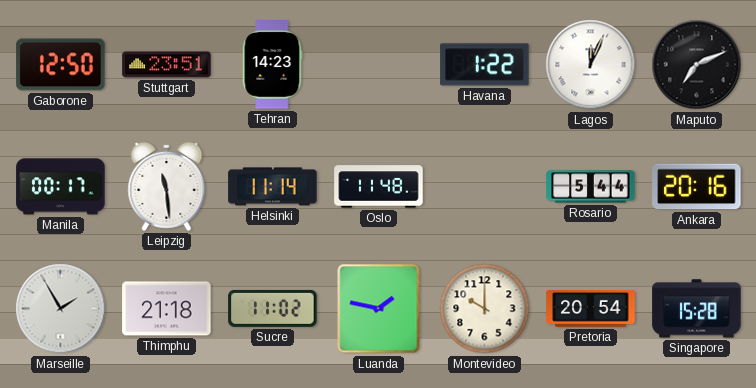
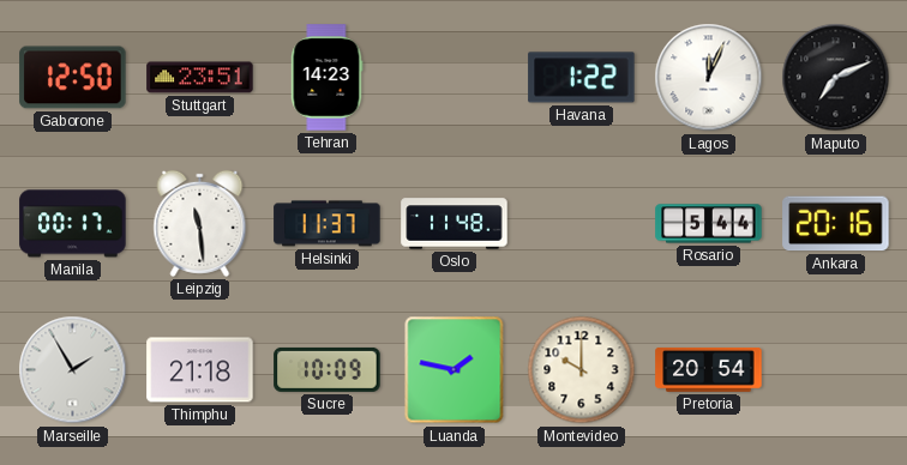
Helsinki: 11:14 -> 11:37 (328, 224)
Sucre: 11:02 -> 10:09 (328, 369)
Singapore: 15:28 -> none (697, 309)
